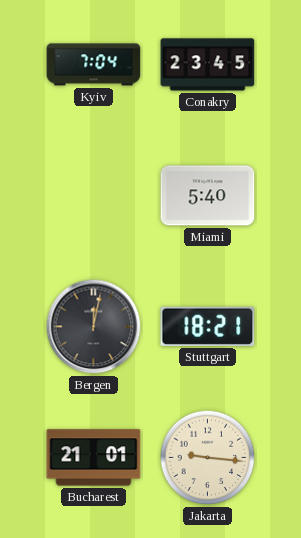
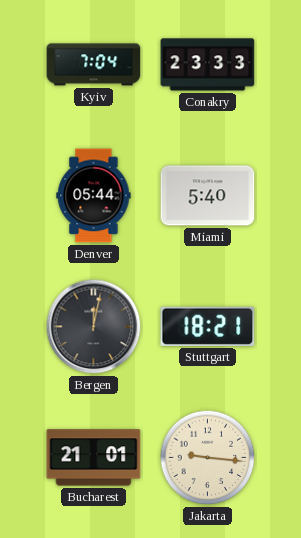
Conakry: 23:45 -> 23:33 (208, 65)
Denver: none -> 05:44 (94, 196)
